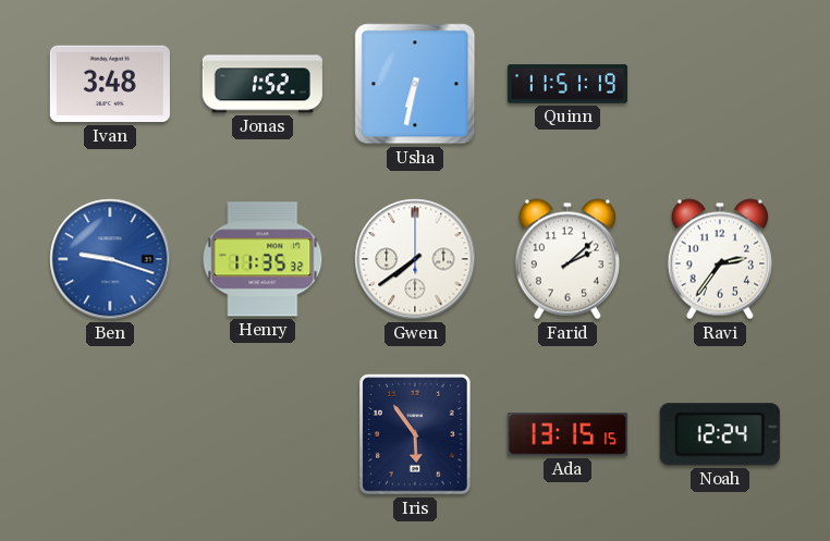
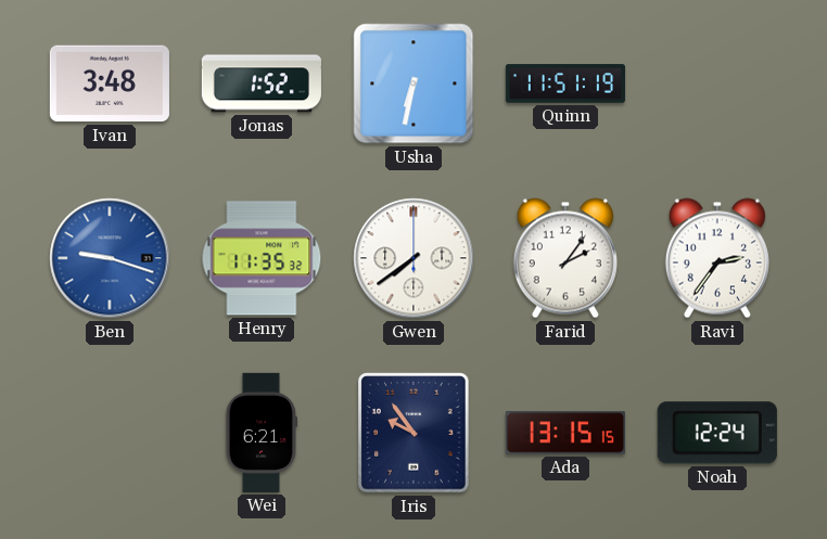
Farid: 2:08 -> 2:06 (565, 258)
Wei: none -> 6:21 (262, 433)
Iris: 5:54 -> 9:54 (413, 433)
